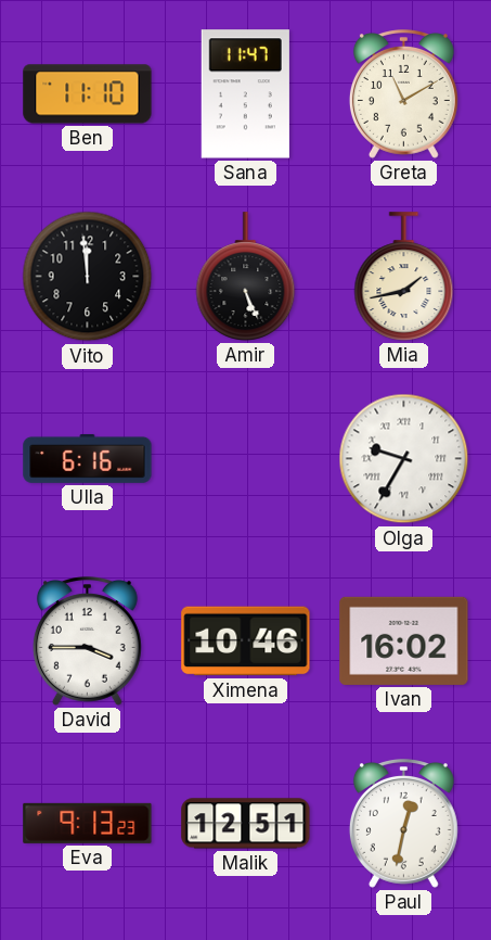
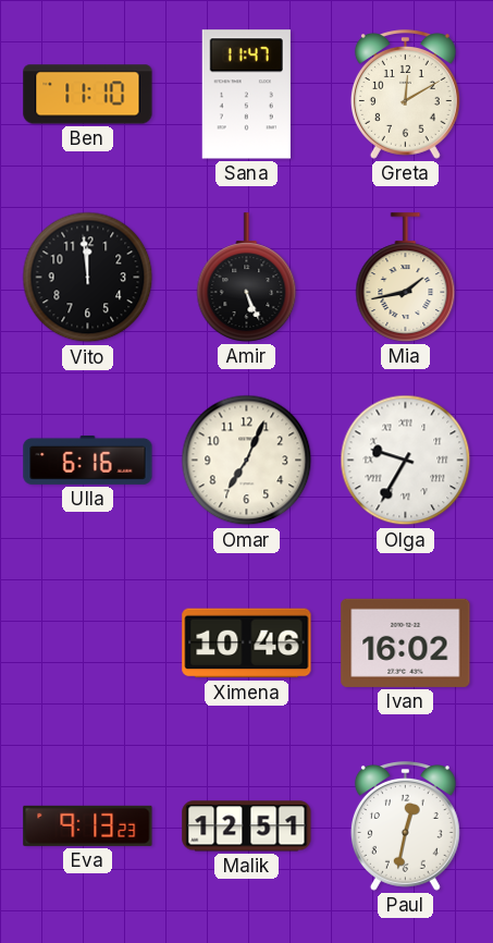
Greta: 11:10 -> 12:10 (405, 95)
Omar: none -> 7:04 (247, 461)
David: 3:45 -> none (87, 642)
